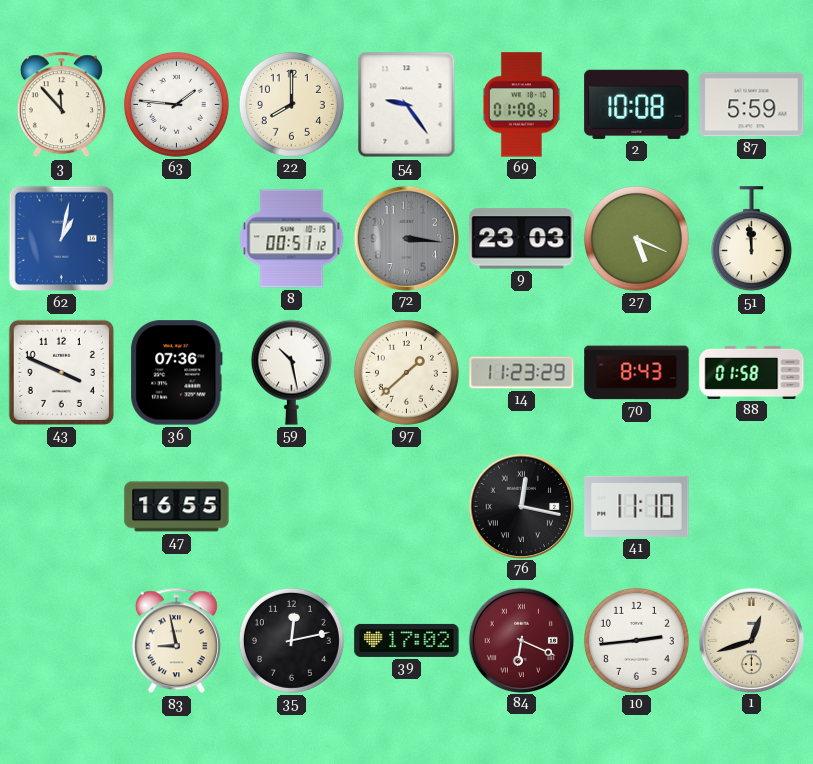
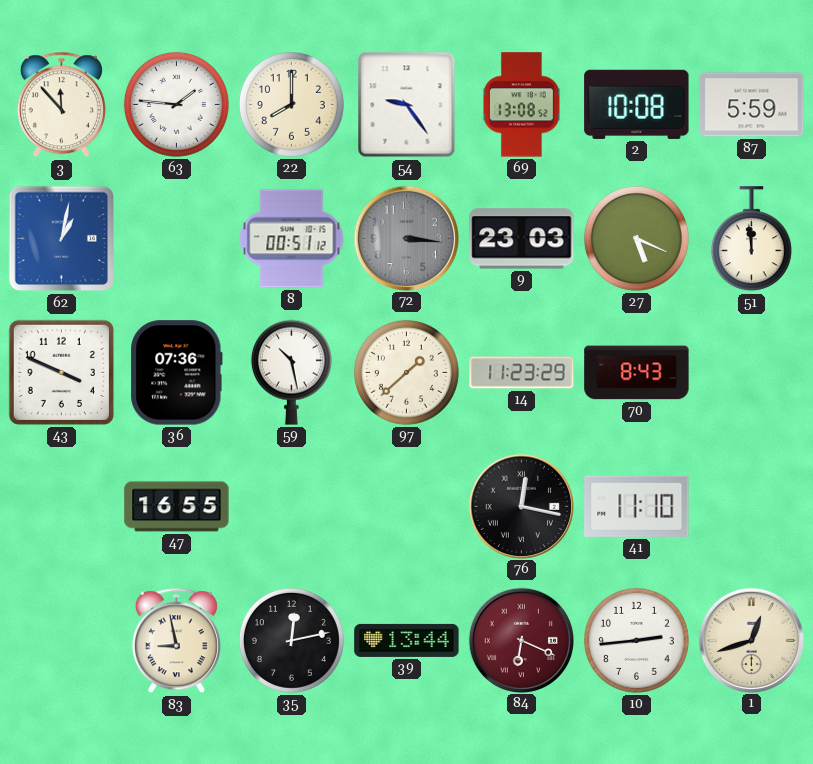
69: 01:08 -> 13:08 (521, 105)
88: 01:58 -> none (752, 372)
39: 17:02 -> 13:44 (407, 640)
